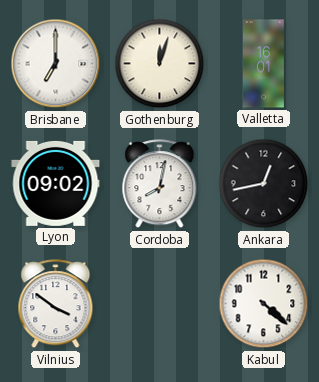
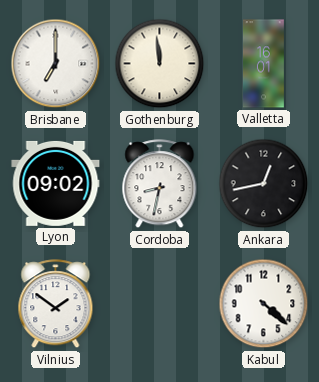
Gothenburg: 12:03 -> 11:59 (160, 64)
Cordoba: 8:02 -> 8:32 (160, 184)
Vilnius: 3:51 -> 1:51 (56, 304)
